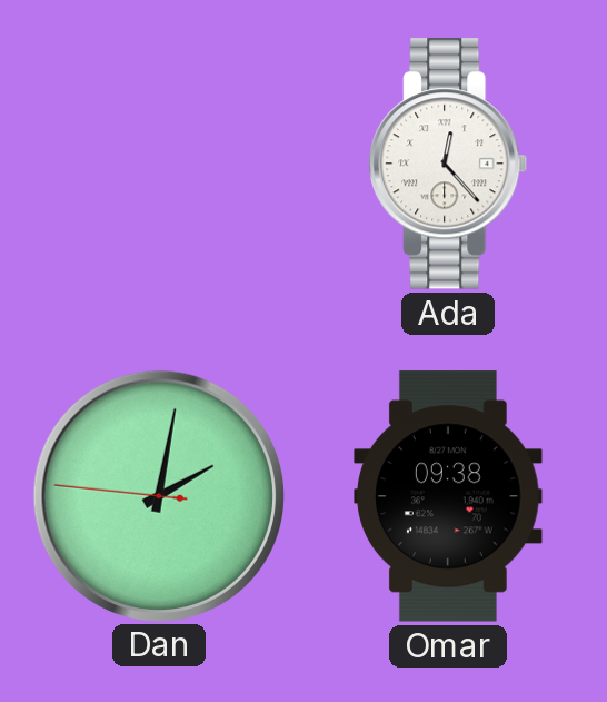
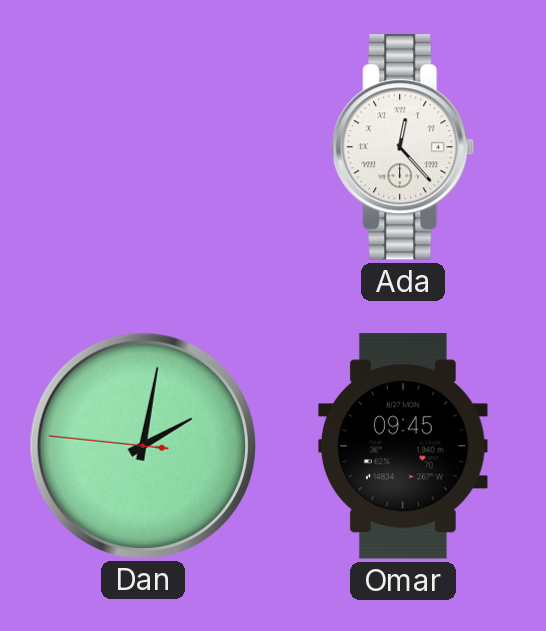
Omar: 09:38 -> 09:45 (403, 446)
